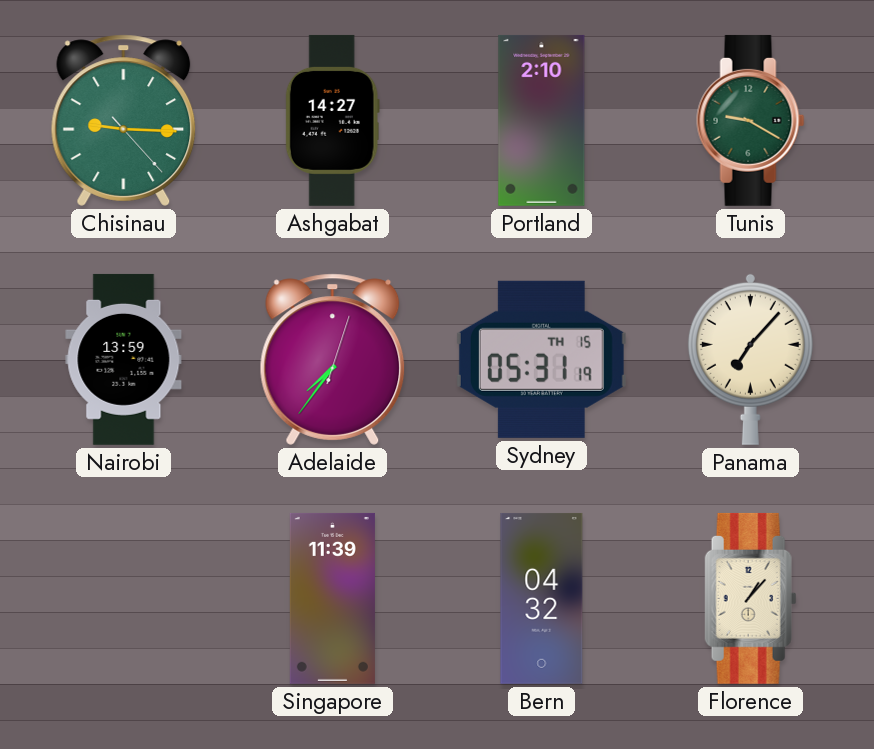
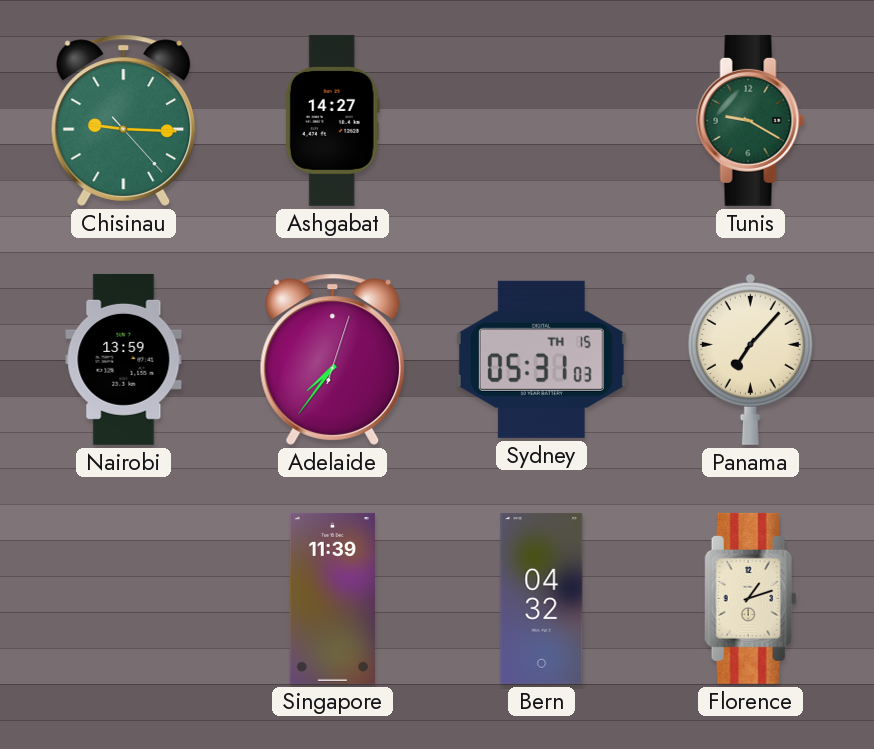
Portland: 2:10 -> none (542, 120)
Sydney: 05:31:19 -> 05:31:03 (541, 359)
Florence: 1:07 -> 1:12 (751, 598)
